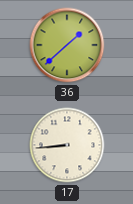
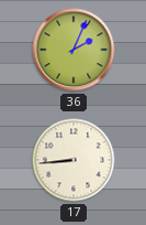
36: 1:38 -> 2:04 (74, 50)
